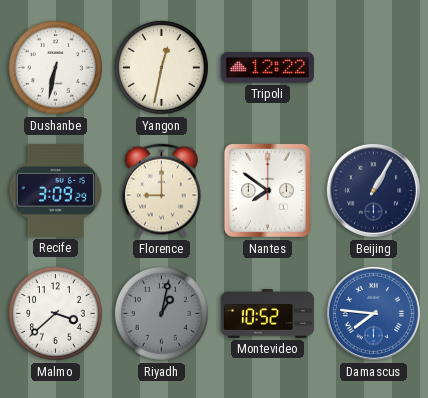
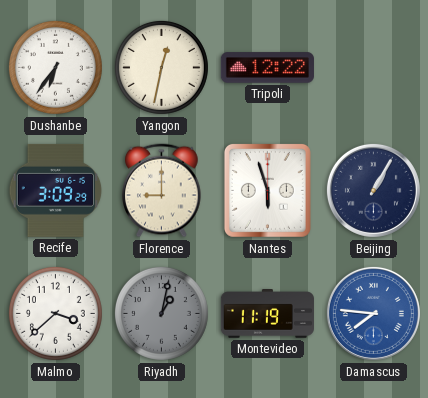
Dushanbe: 6:32 -> 6:36 (55, 67)
Nantes: 7:51 -> 5:57 (267, 190)
Montevideo: 10:52 -> 11:19 (267, 314)
